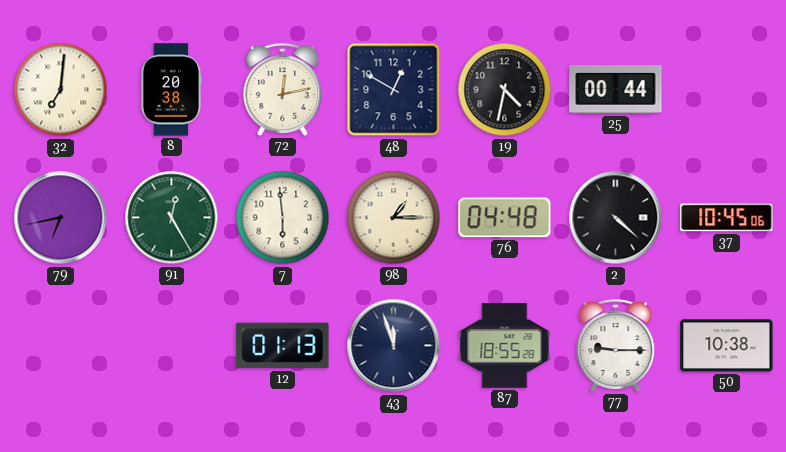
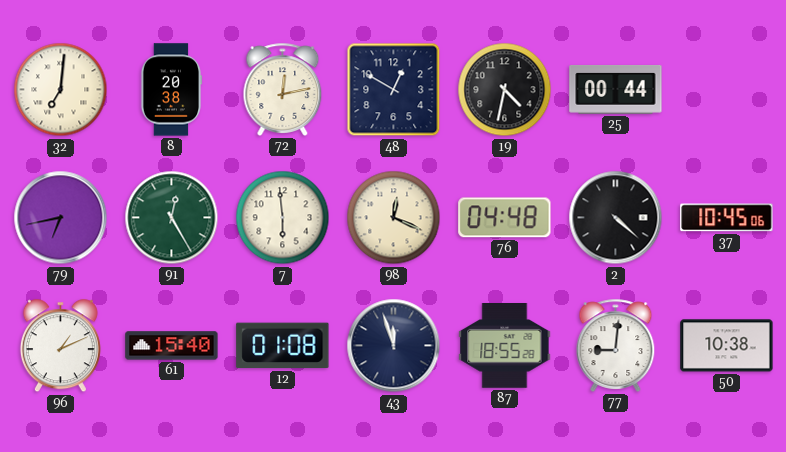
98: 1:15 -> 12:19 (394, 218)
96: none -> 1:11 (60, 346)
61: none -> 15:40 (172, 346)
12: 01:13 -> 01:08 (283, 346)
77: 9:15 -> 9:01 (616, 345)
